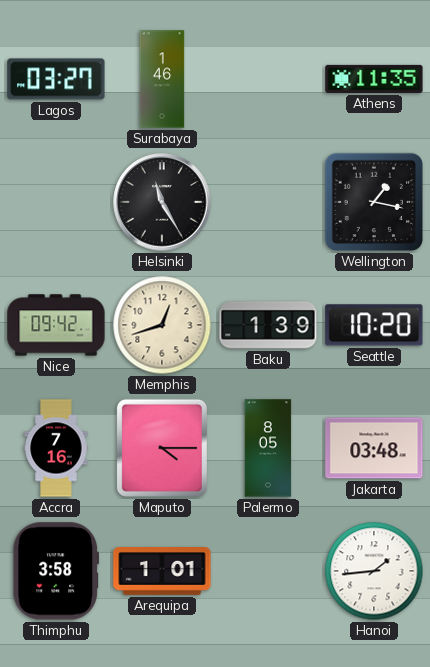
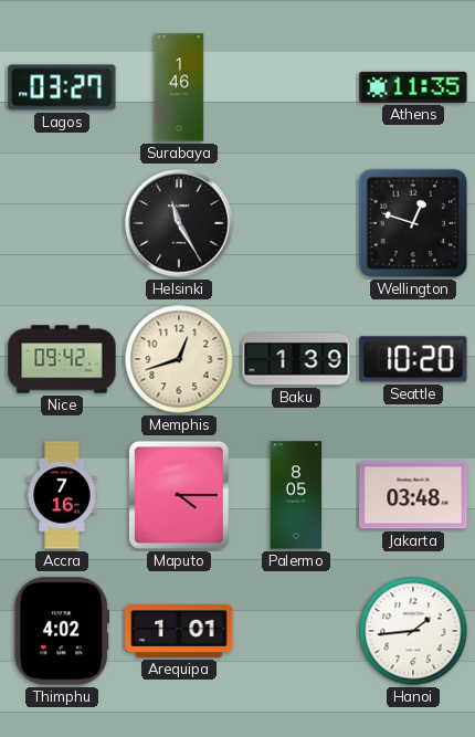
Wellington: 1:17 -> 12:48 (413, 223)
Thimphu: 3:58 -> 4:02 (61, 631)
